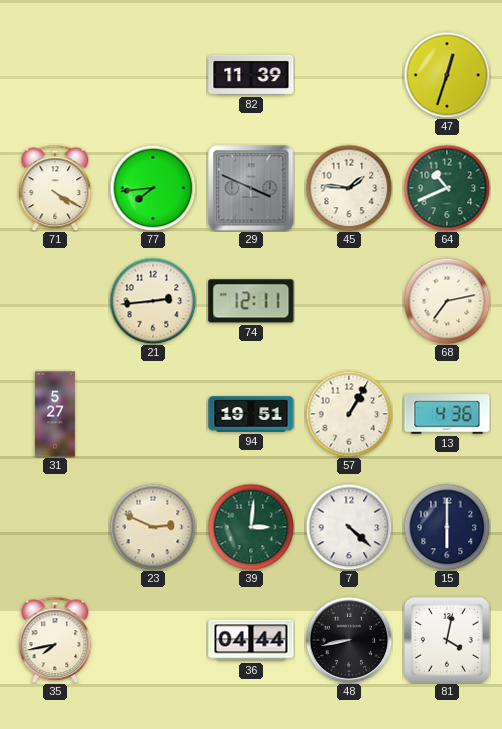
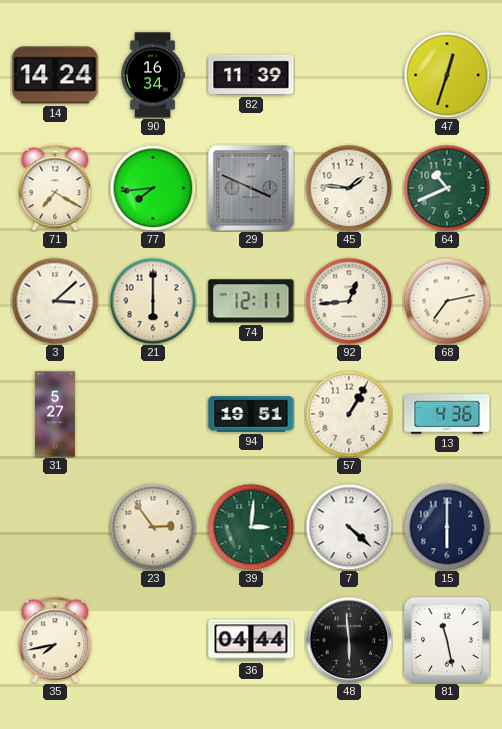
14: none -> 14:24 (55, 75)
90: none -> 16:34 (153, 75)
71: 4:20 -> 7:20 (55, 188)
3: none -> 3:08 (55, 301)
21: 2:44 -> 6:00 (153, 301)
92: none -> 12:44 (349, 301)
23: 2:49 -> 2:54 (153, 527)
48: 8:43 -> 5:59 (349, 640)
81: 4:02 -> 11:28 (447, 640)
